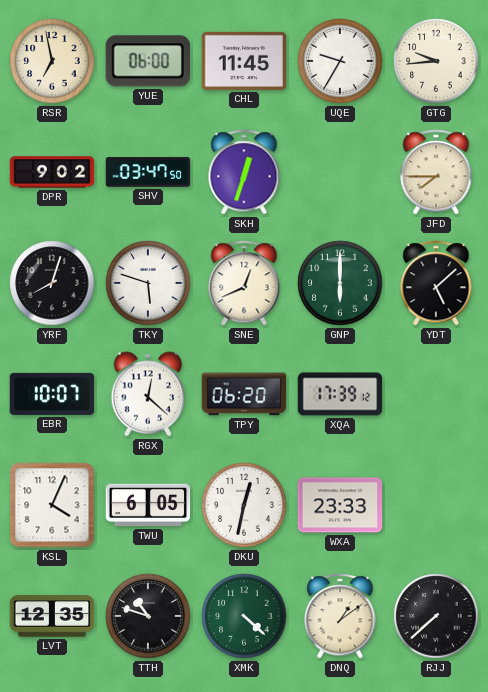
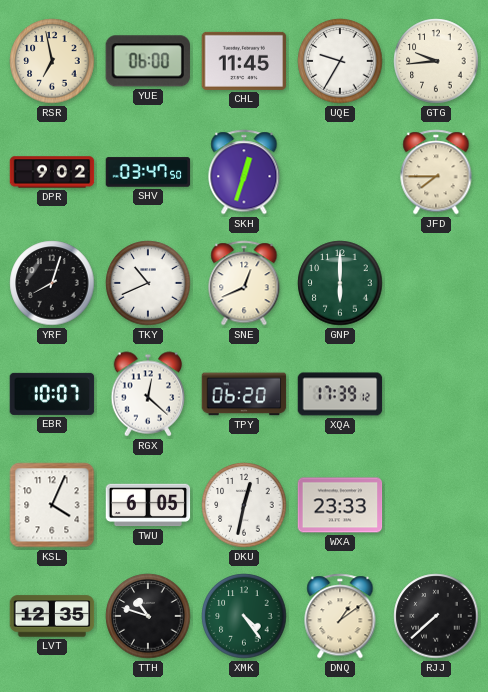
TKY: 5:48 -> 10:41 (148, 283)
YDT: 5:08 -> none (436, 283)
XMK: 4:22 -> 4:24 (244, 616)
